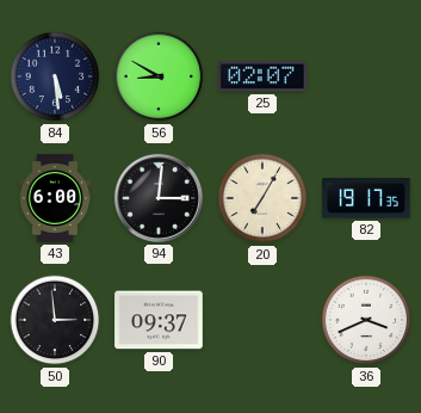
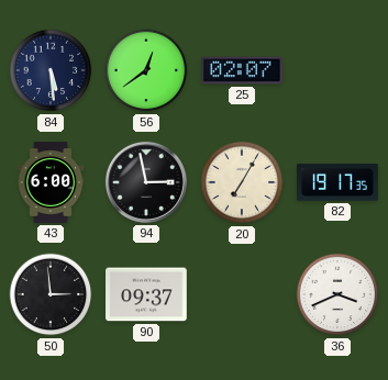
56: 8:50 -> 12:39 (146, 70)
94: 3:01 -> 2:58 (146, 182)
